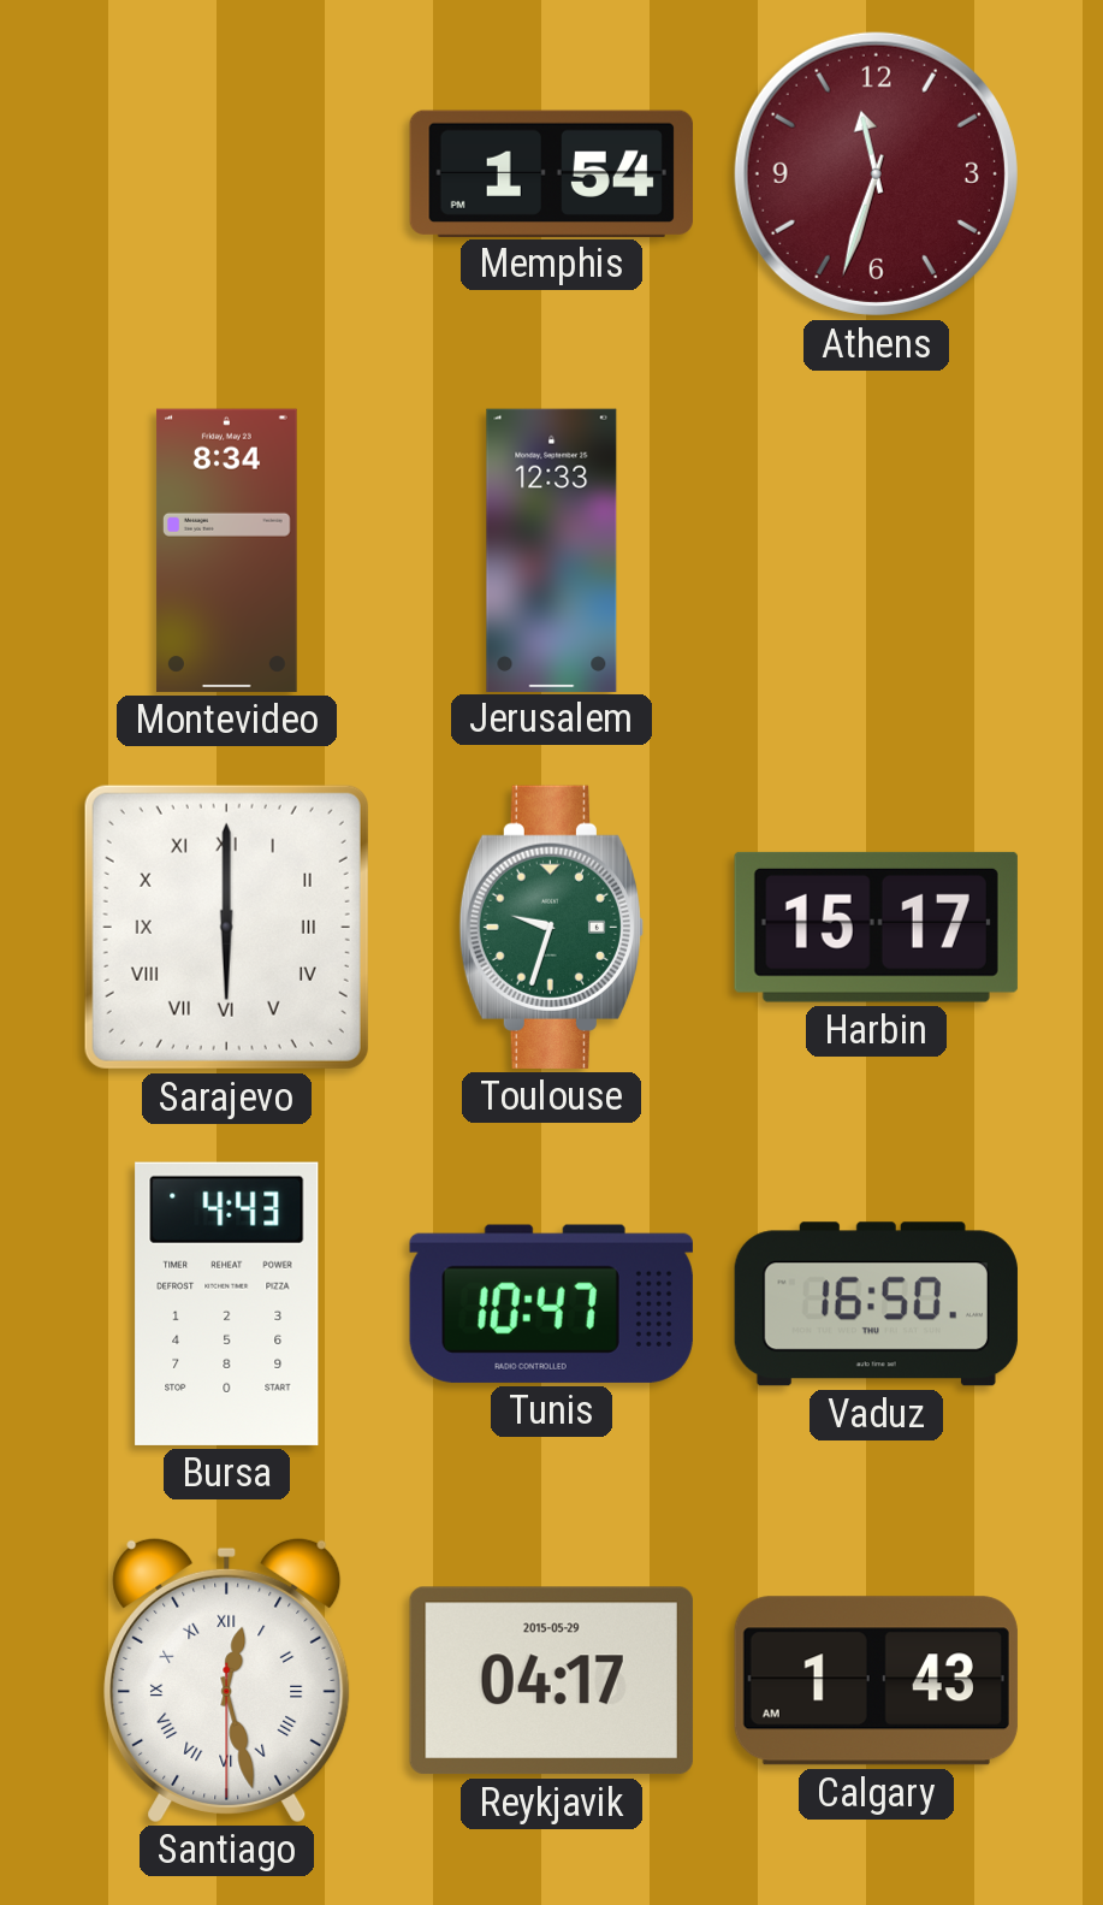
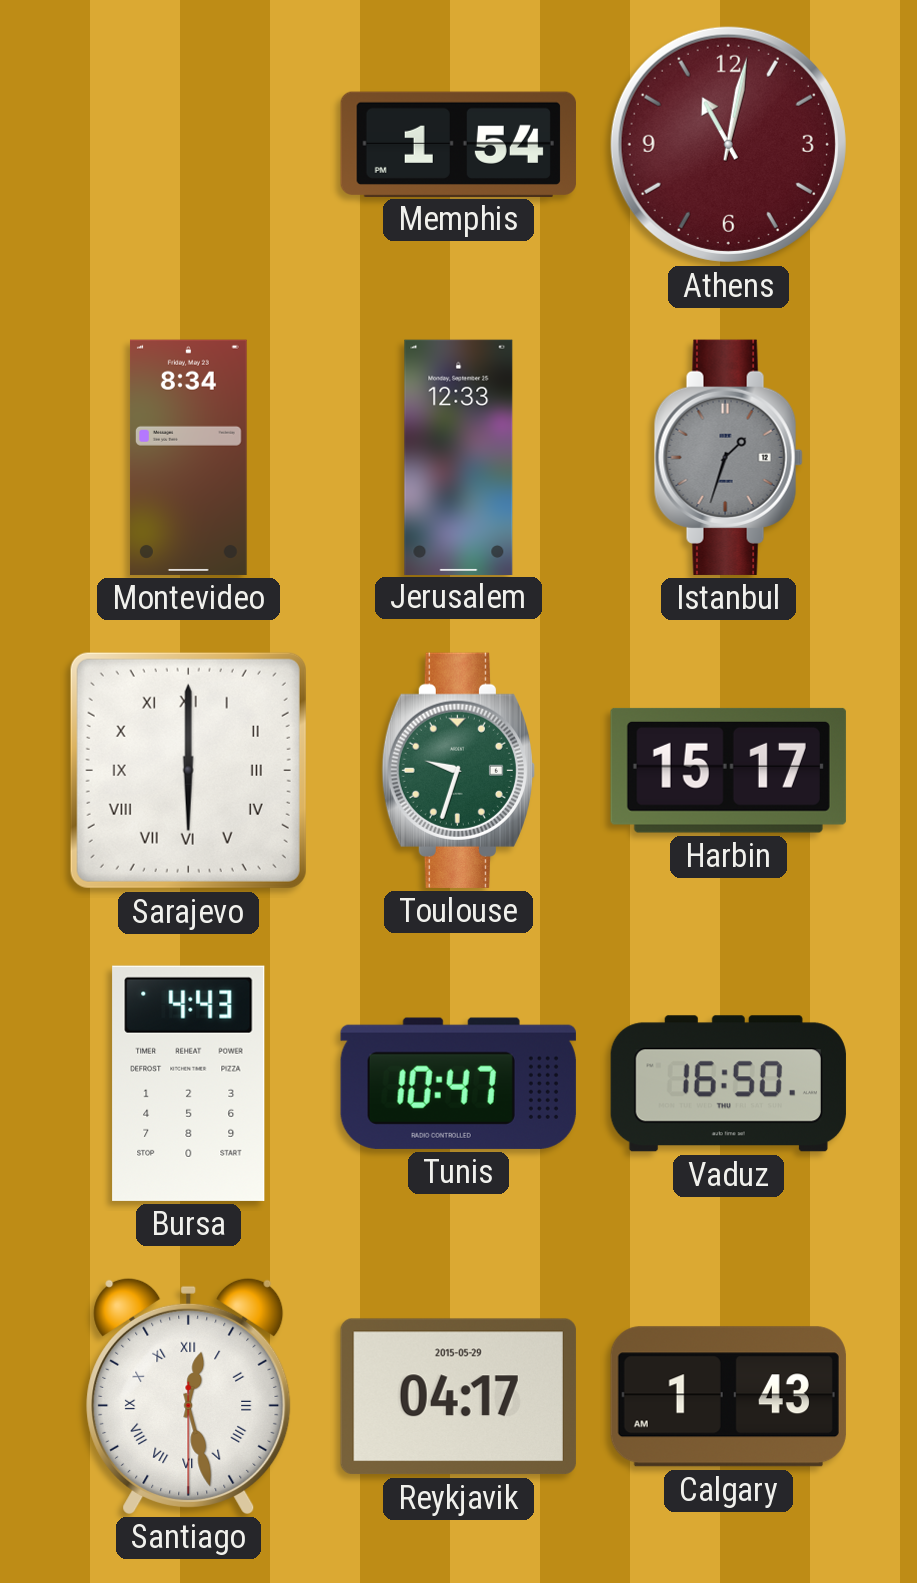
Athens: 11:33 -> 11:02 (728, 144)
Istanbul: none -> 1:33 (728, 457)
